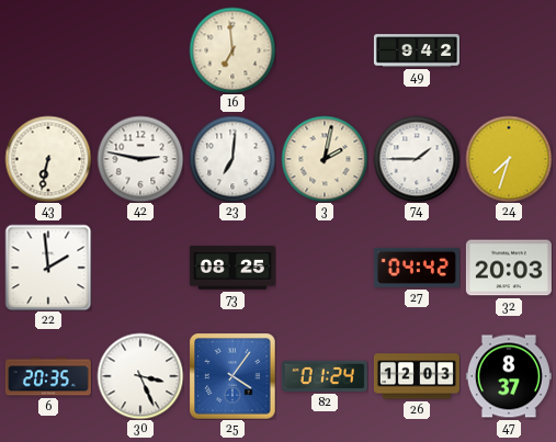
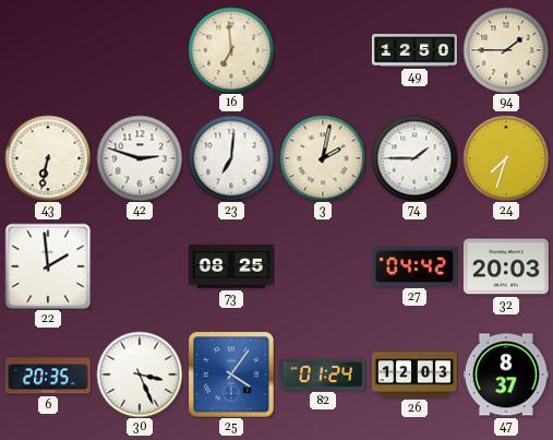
49: 9:42 -> 12:50 (414, 50)
94: none -> 1:45 (506, 50)
42: 2:47 -> 2:48 (140, 158)
